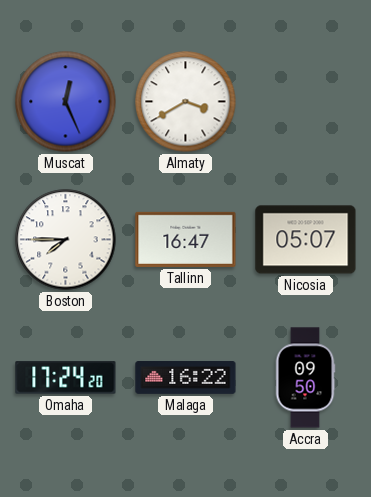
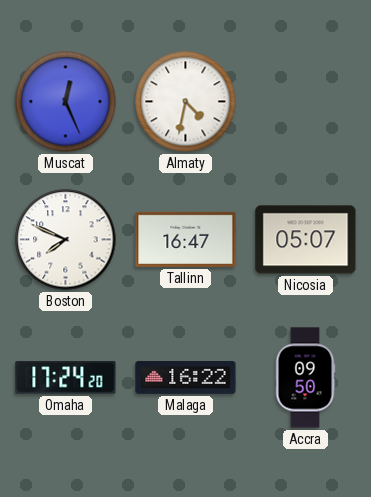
Almaty: 3:40 -> 4:32 (186, 102)
Boston: 7:45 -> 7:49 (66, 240)
